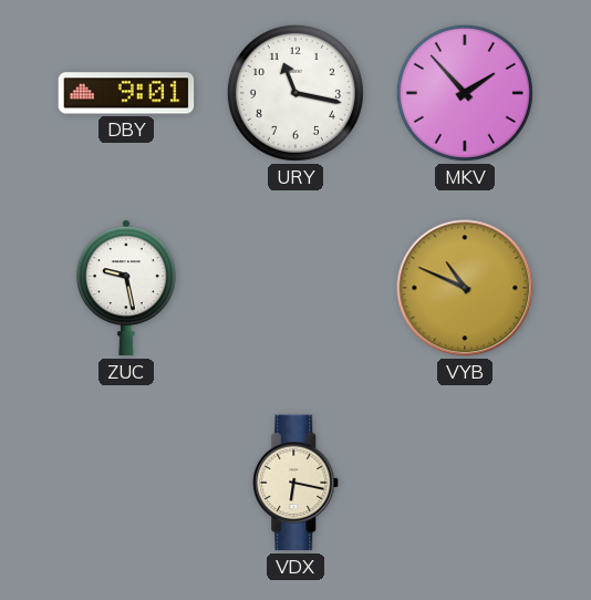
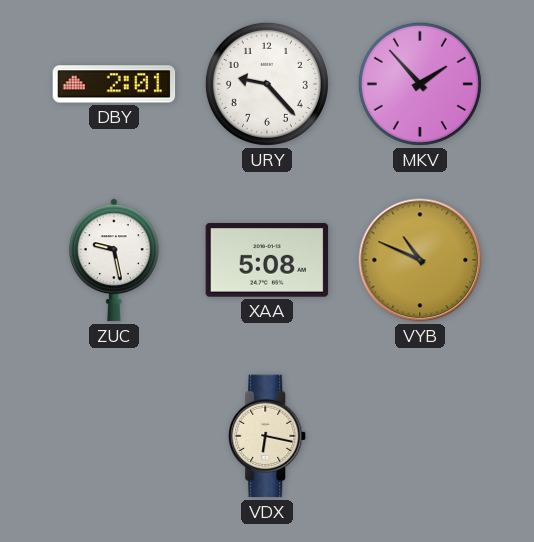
DBY: 9:01 -> 2:01 (114, 84)
URY: 11:17 -> 9:23 (267, 84)
XAA: none -> 5:08 (267, 260)
